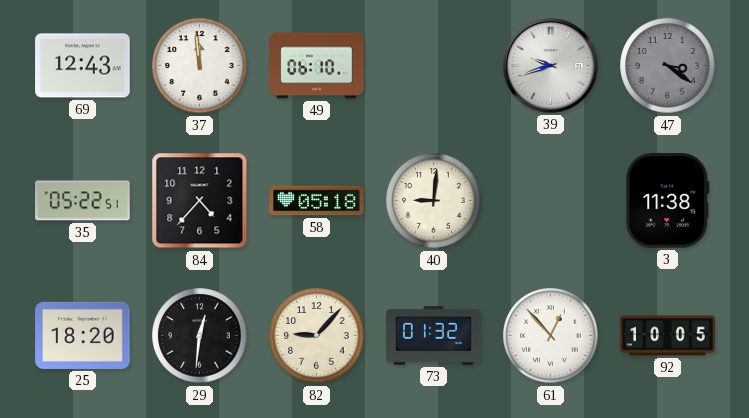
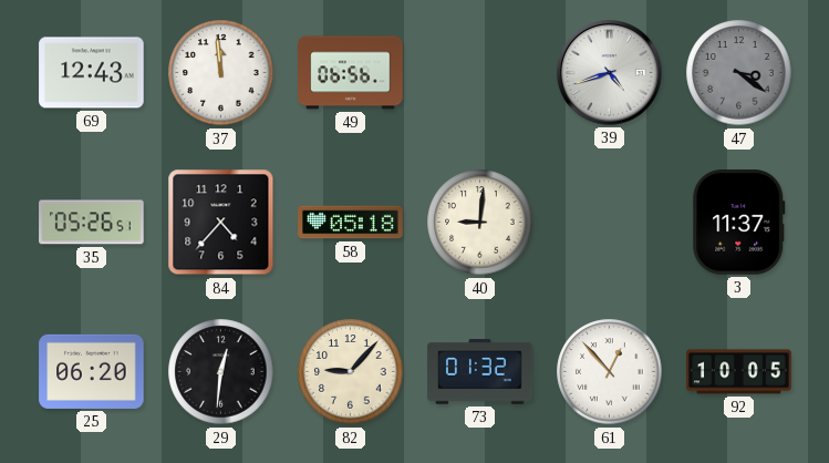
49: 06:10 -> 06:56 (351, 73)
39: 9:42 -> 4:42 (610, 73)
35: 05:22 -> 05:26 (92, 223)
3: 11:38 -> 11:37 (739, 223)
25: 18:20 -> 06:20 (92, 371)
